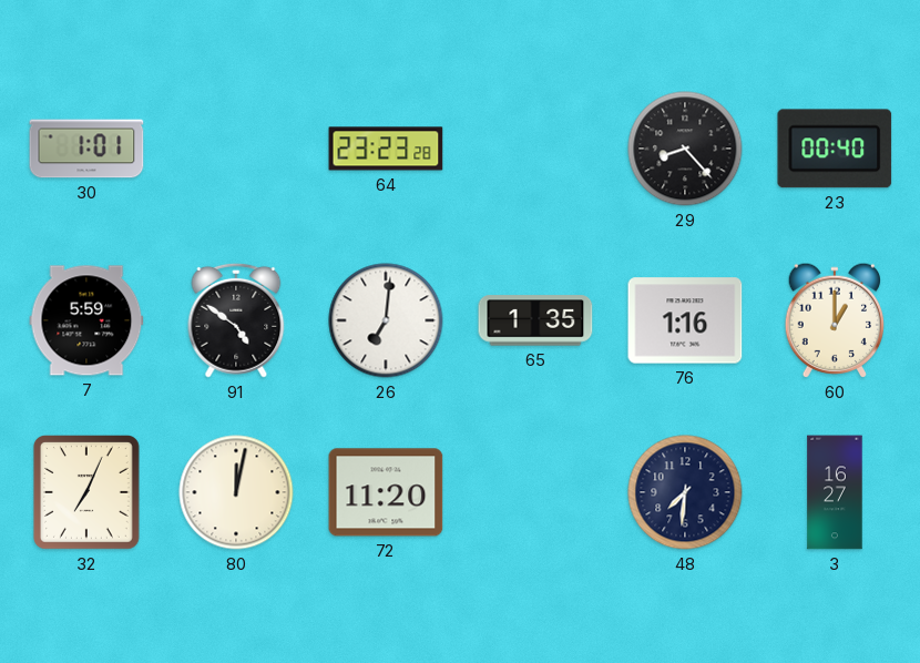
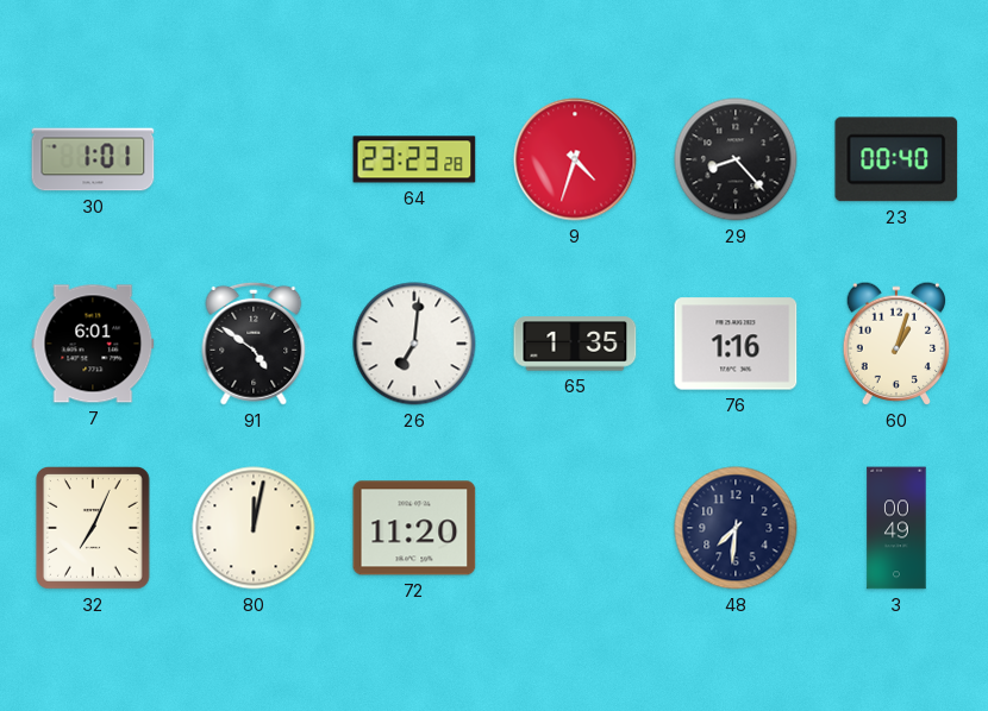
9: none -> 4:33 (575, 159)
7: 5:59 -> 6:01 (93, 344)
60: 1:00 -> 1:03 (895, 344)
3: 16:27 -> 00:49 (896, 528)
